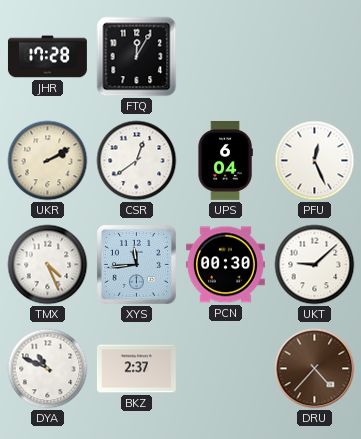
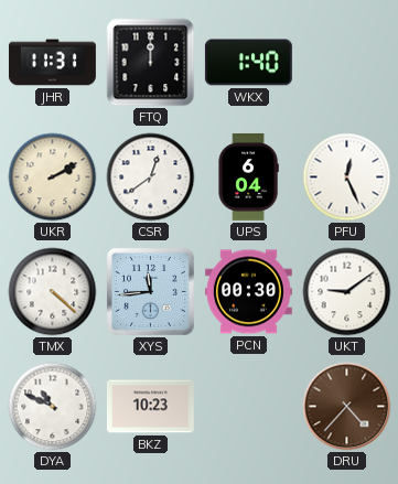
JHR: 17:28 -> 11:31 (52, 63)
FTQ: 12:05 -> 12:00 (151, 63)
WKX: none -> 1:40 (248, 63)
TMX: 4:26 -> 4:22 (53, 292)
UKT: 9:08 -> 9:09 (347, 292)
BKZ: 2:37 -> 10:23 (150, 407)
